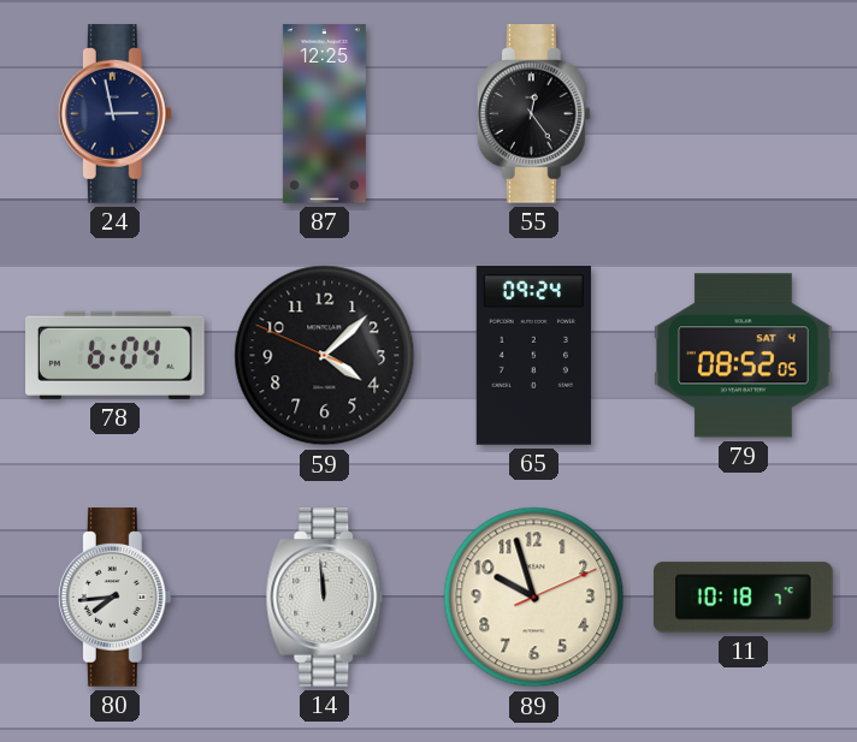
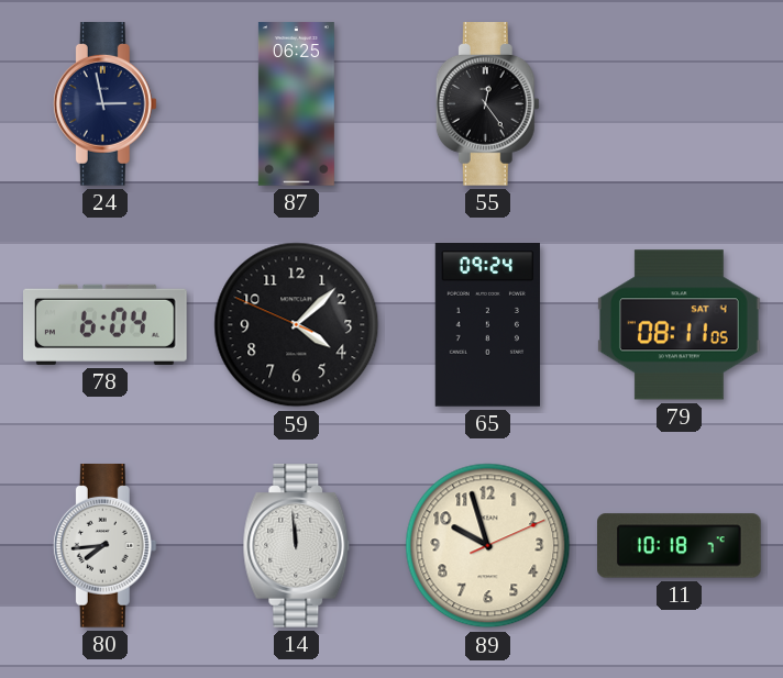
87: 12:25 -> 06:25 (296, 104)
79: 08:52 -> 08:11 (680, 325)
